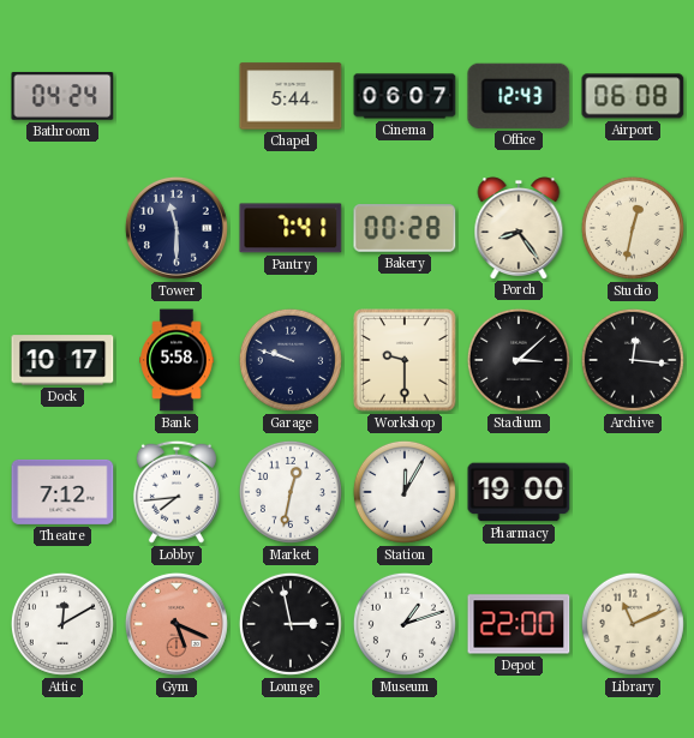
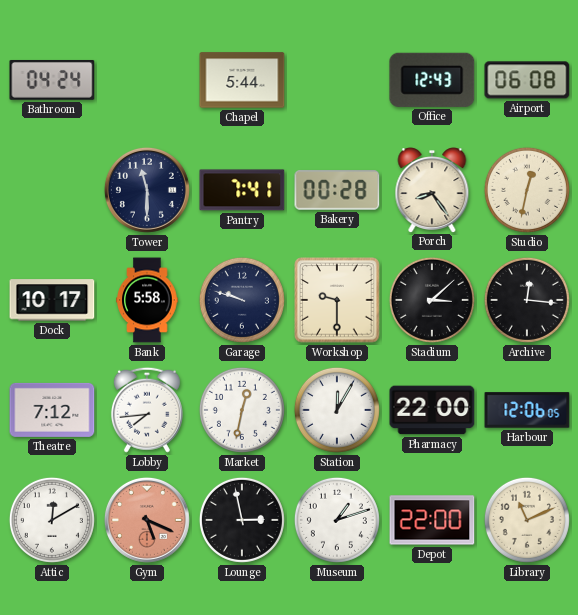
Cinema: 06:07 -> none (405, 96)
Pharmacy: 19:00 -> 22:00 (432, 410)
Harbour: none -> 12:06 (527, 410)
